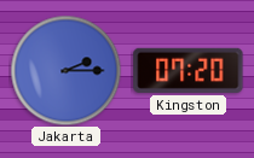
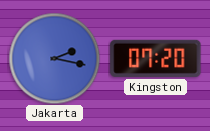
Jakarta: 2:15 -> 2:17 (54, 58)
